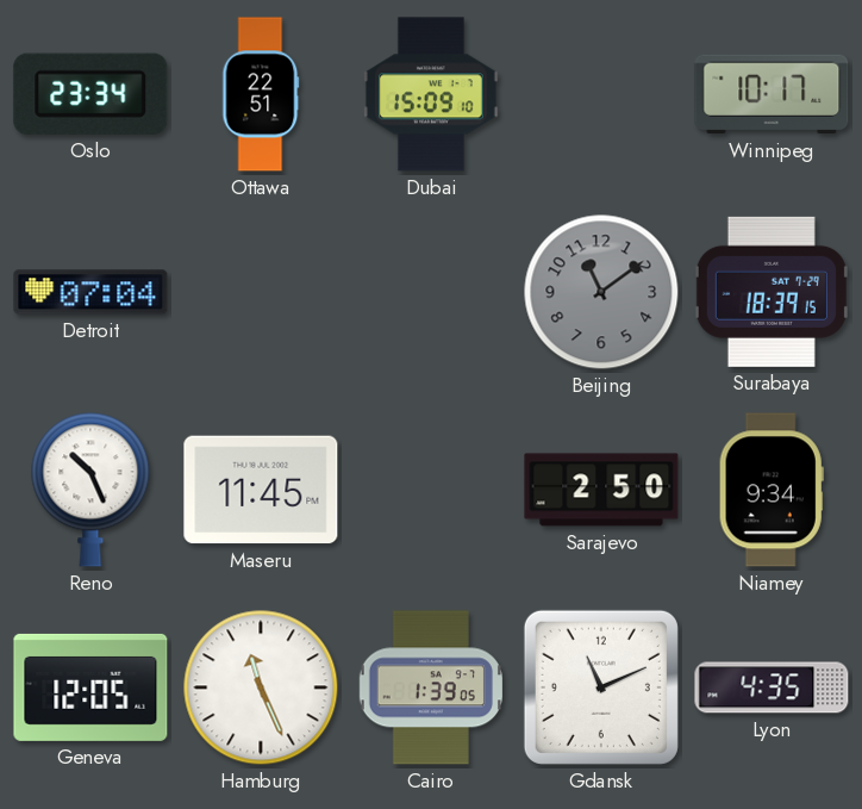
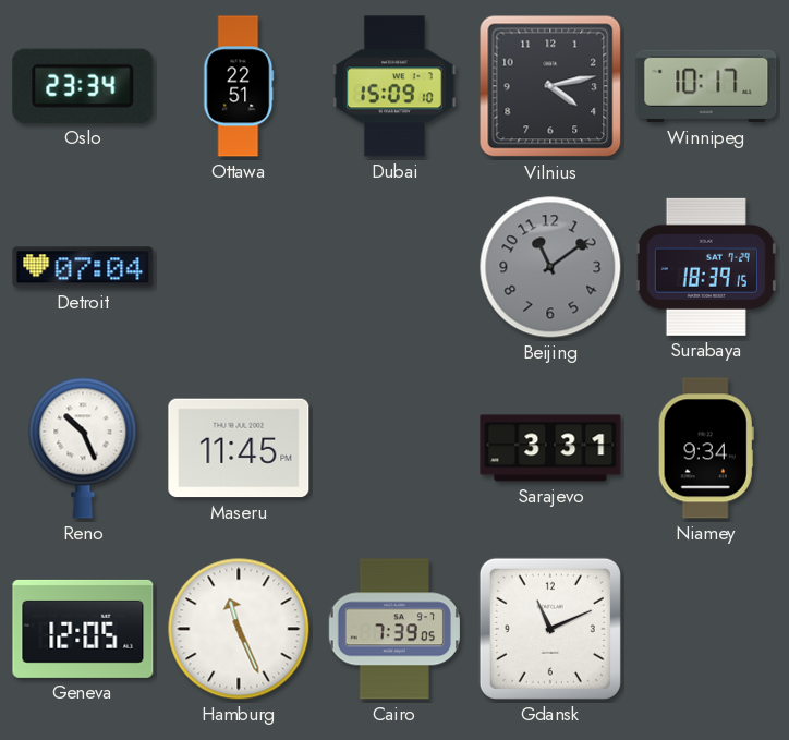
Vilnius: none -> 4:13 (550, 86)
Sarajevo: 2:50 -> 3:31 (550, 448)
Cairo: 1:39 -> 7:39 (394, 629)
Lyon: 4:35 -> none (772, 687)
